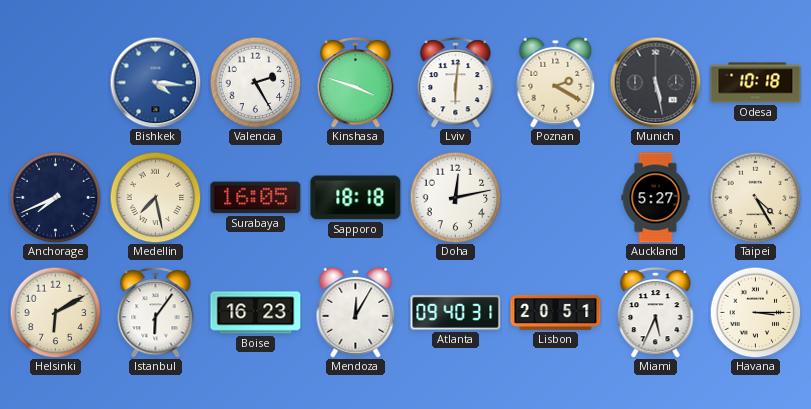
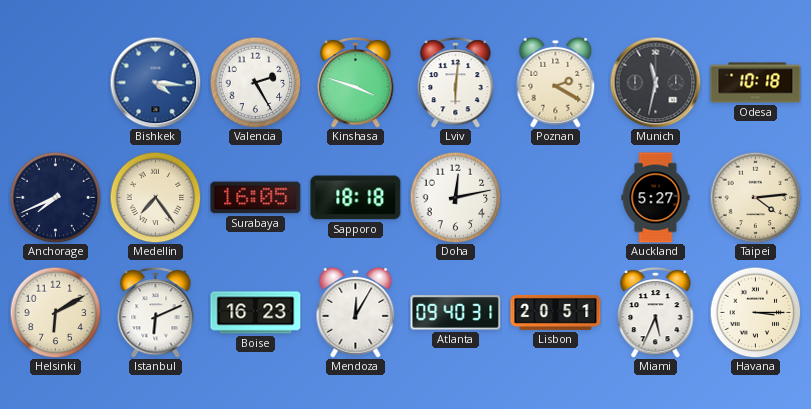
Munich: 5:28 -> 11:32 (655, 82)
Medellin: 7:28 -> 7:24 (155, 197)
Taipei: 4:25 -> 4:14 (755, 197)
Istanbul: 6:06 -> 6:11 (156, 312)
